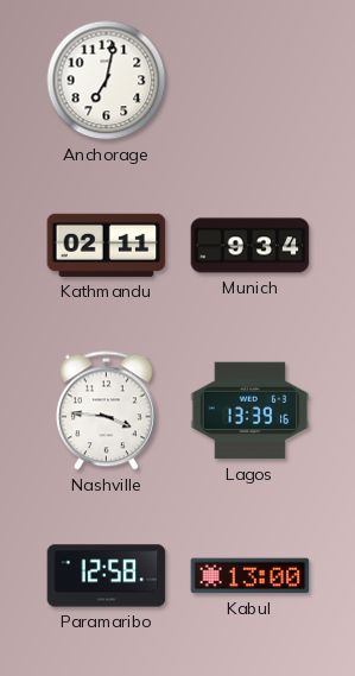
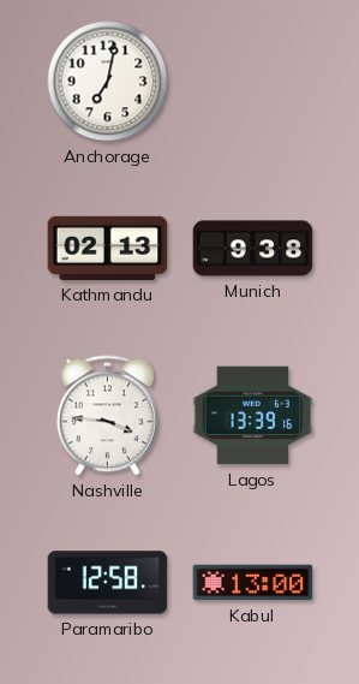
Kathmandu: 02:11 -> 02:13 (108, 248)
Munich: 9:34 -> 9:38 (253, 249)
